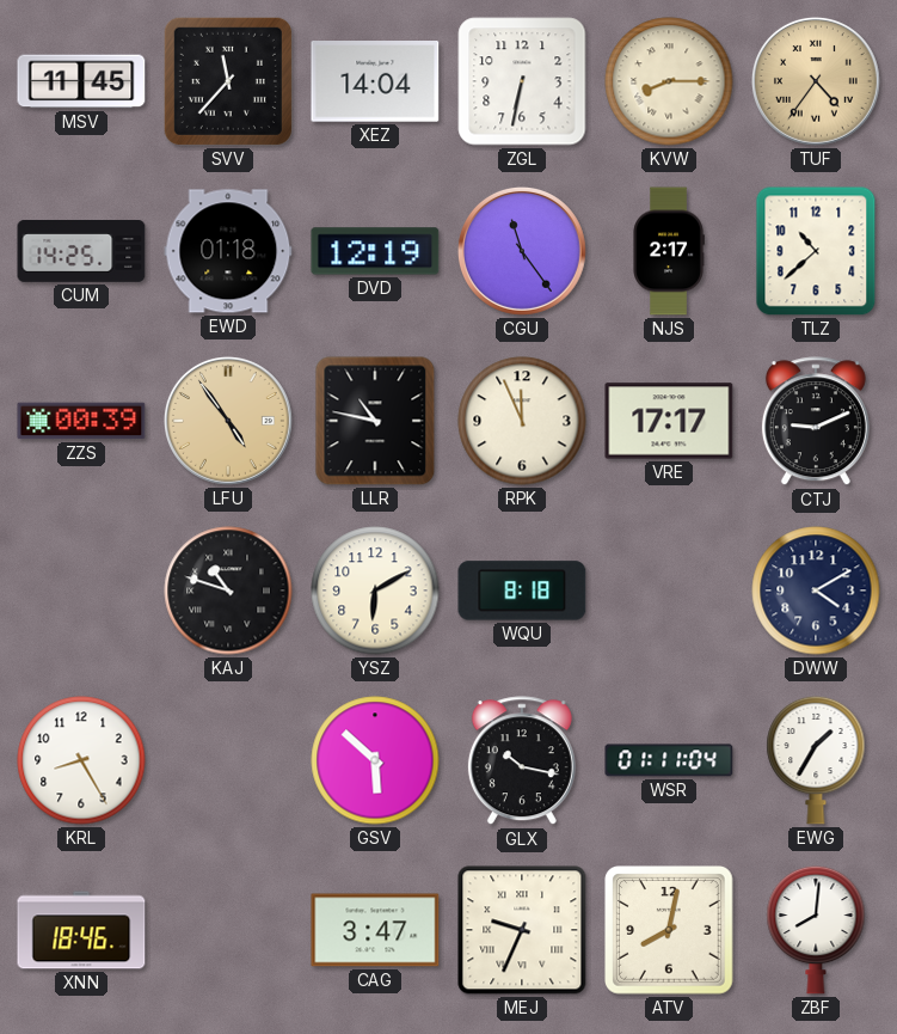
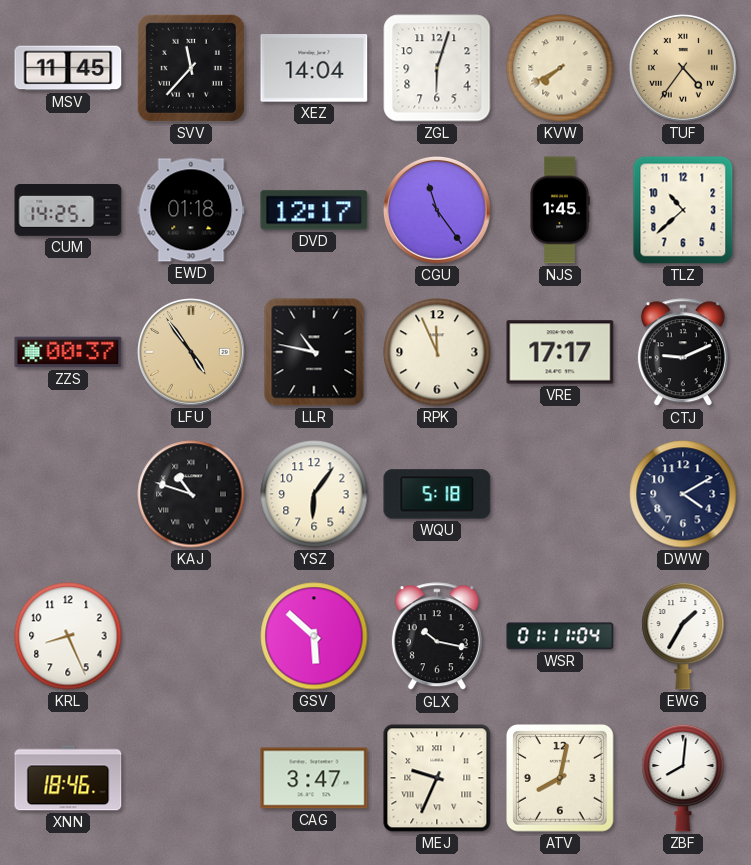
ZGL: 6:32 -> 6:03 (437, 68)
KVW: 8:15 -> 7:40 (560, 68)
DVD: 12:19 -> 12:17 (314, 210)
NJS: 2:17 -> 1:45 (560, 210)
ZZS: 00:39 -> 00:37 (68, 352)
YSZ: 6:10 -> 6:06 (314, 494)
WQU: 8:18 -> 5:18 (437, 494)
KRL: 8:25 -> 8:26 (68, 636)
